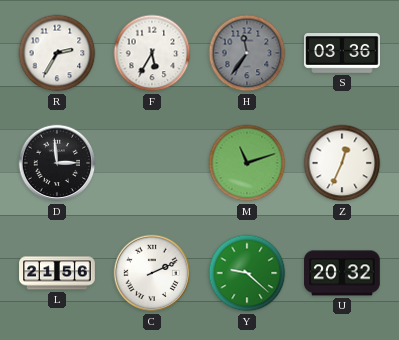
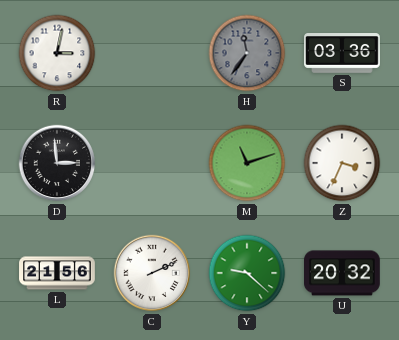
R: 2:35 -> 3:02 (57, 53)
F: 5:35 -> none (152, 53)
Z: 12:34 -> 3:34 (342, 163)
